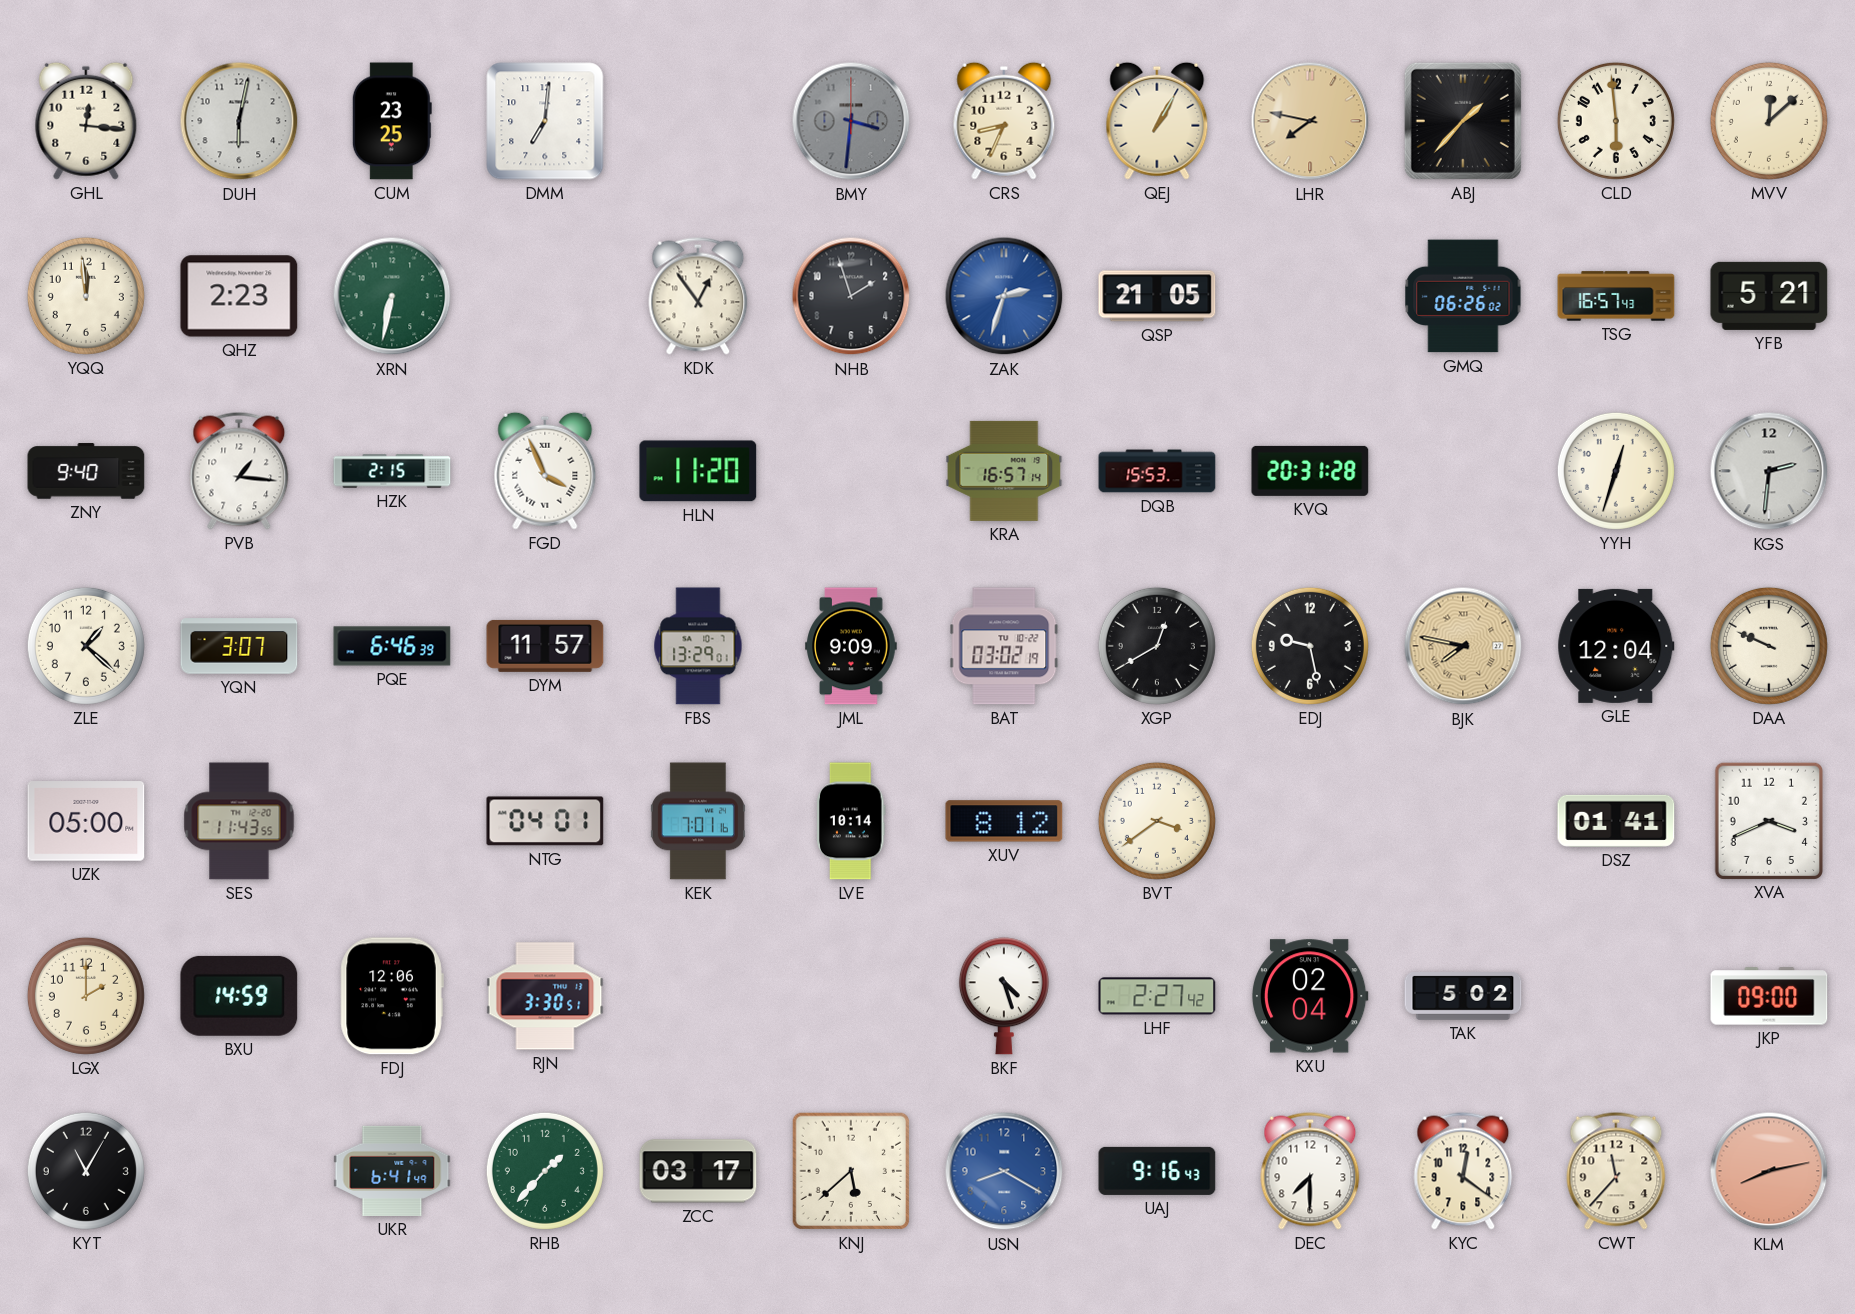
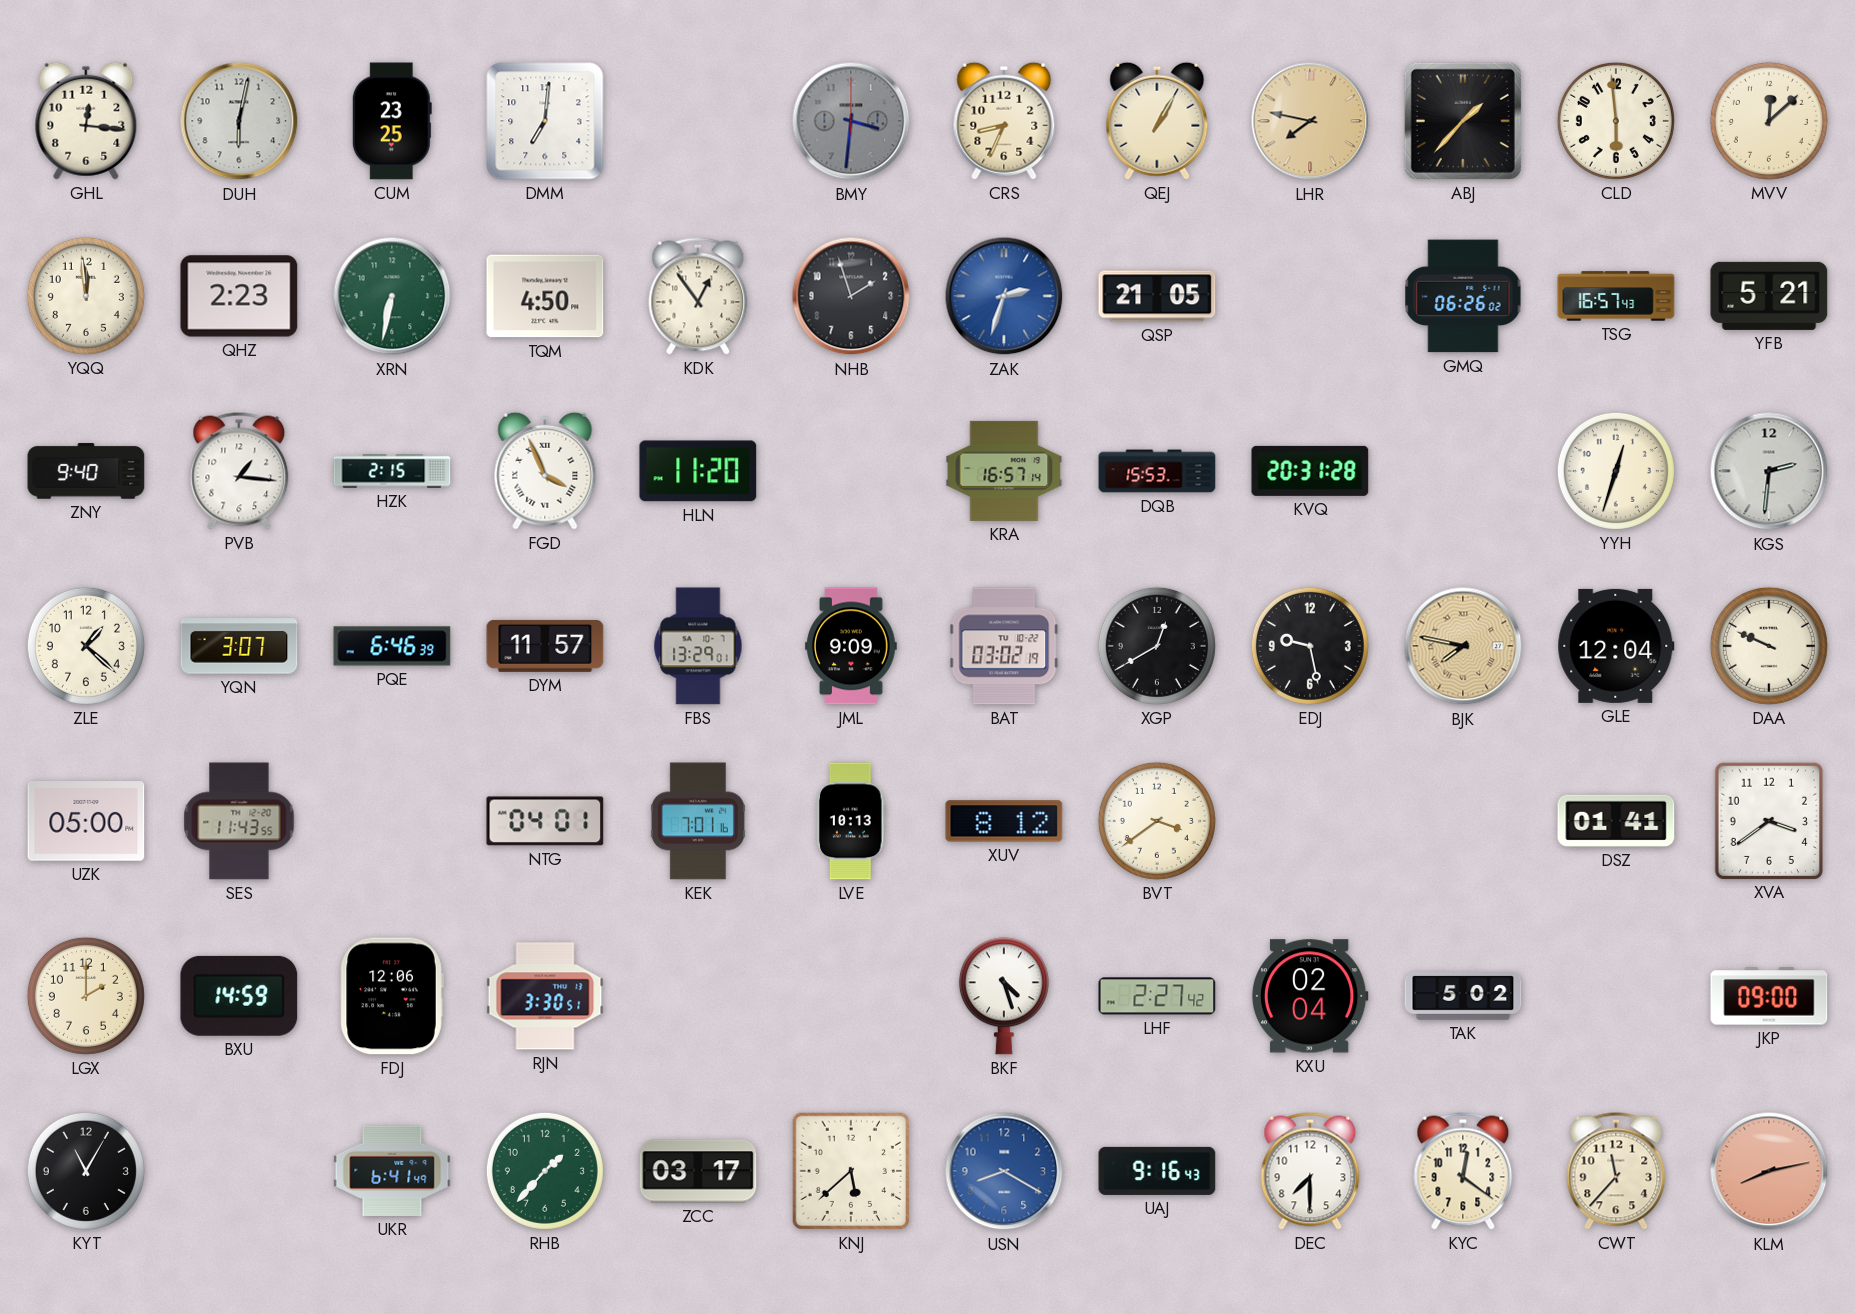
TQM: none -> 4:50 (545, 296)
LVE: 10:14 -> 10:13 (851, 821)
XVA: 3:41 -> 3:39 (1768, 820)
